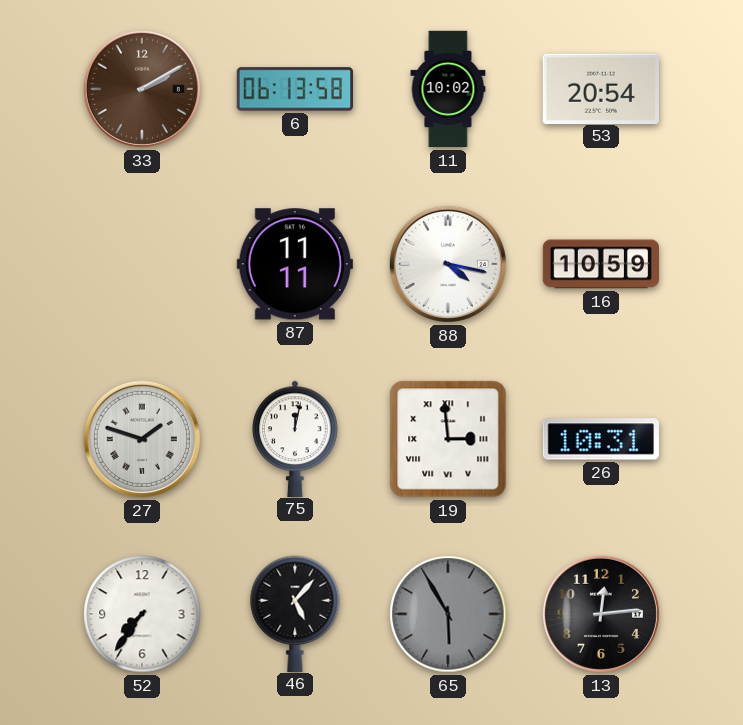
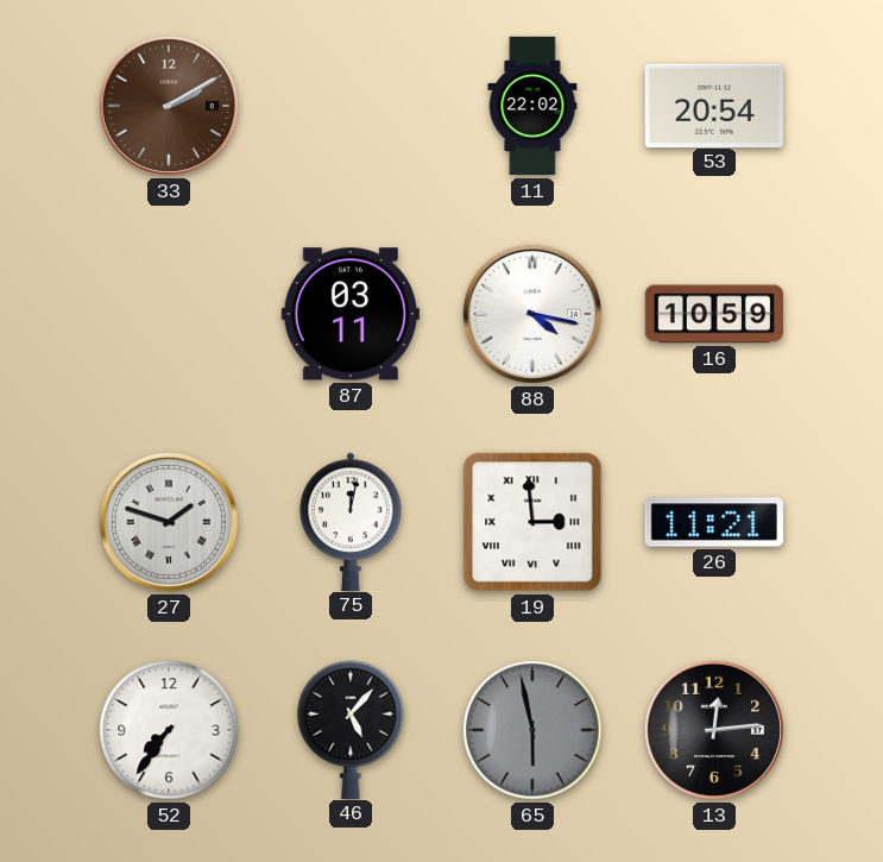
6: 06:13 -> none (295, 89)
11: 10:02 -> 22:02 (532, 106)
87: 11:11 -> 03:11 (351, 314)
26: 10:31 -> 11:21 (714, 522)
65: 5:55 -> 5:58 (532, 730)
